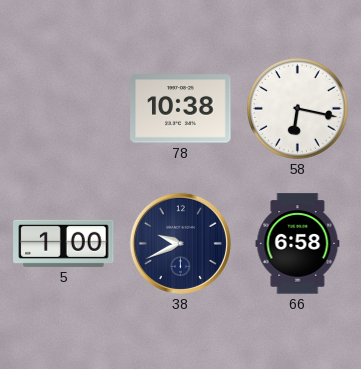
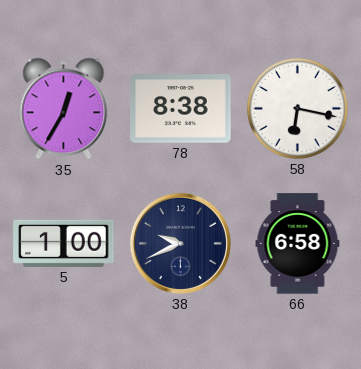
35: none -> 12:35 (64, 109)
78: 10:38 -> 8:38 (181, 109)
